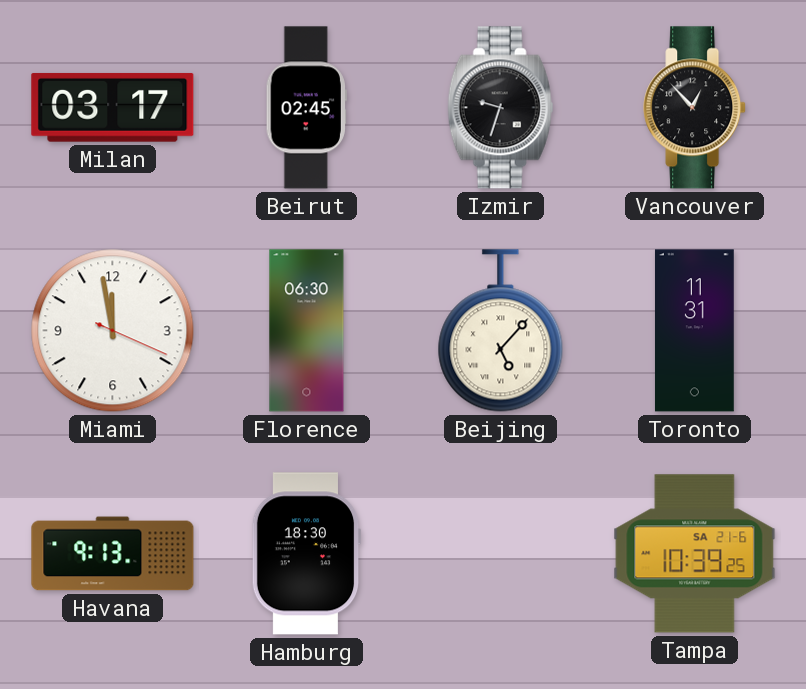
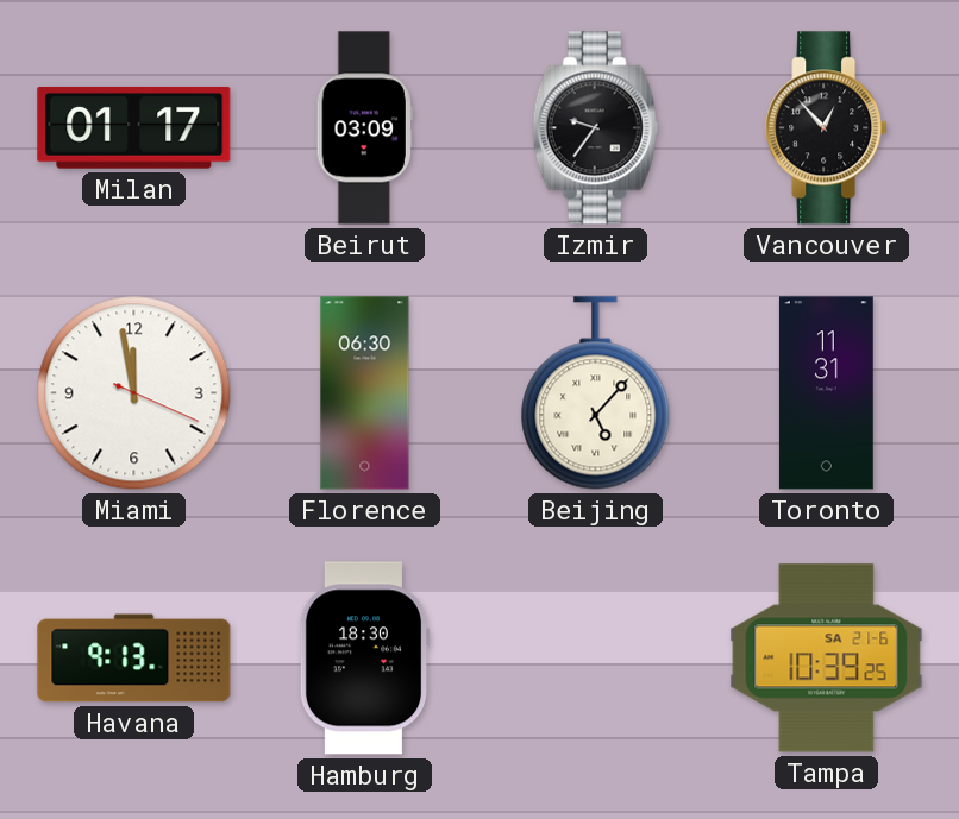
Milan: 03:17 -> 01:17 (134, 127)
Beirut: 02:45 -> 03:09 (364, 128)
Izmir: 9:33 -> 9:36 (596, 128)
